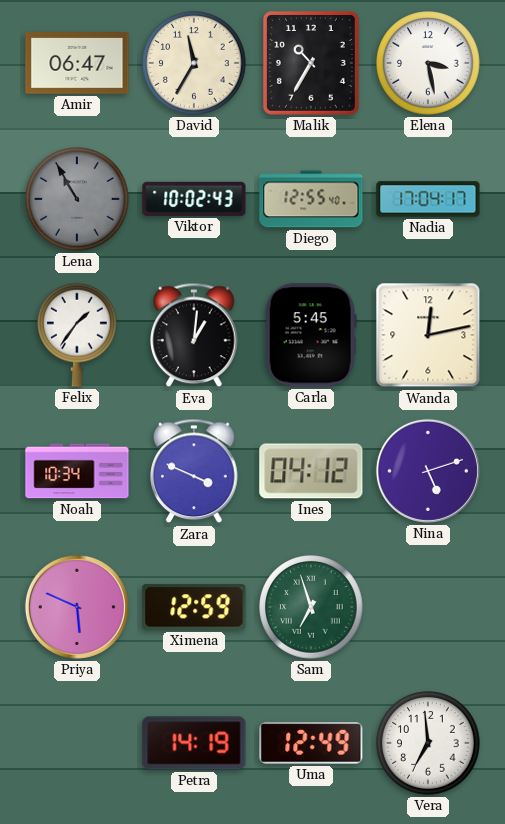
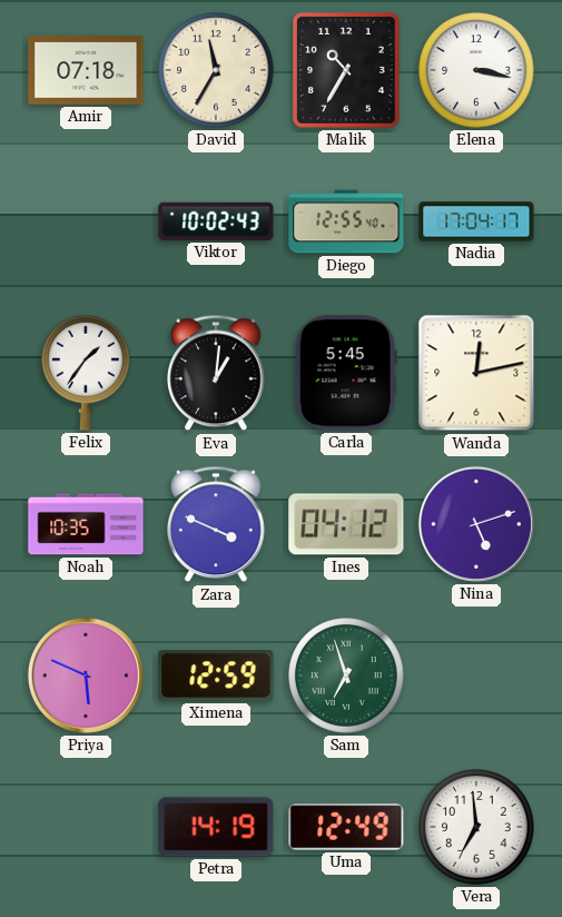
Amir: 06:47 -> 07:18 (86, 70)
Elena: 3:28 -> 3:17 (476, 70)
Lena: 10:55 -> none (77, 199)
Noah: 10:34 -> 10:35 (86, 524)
